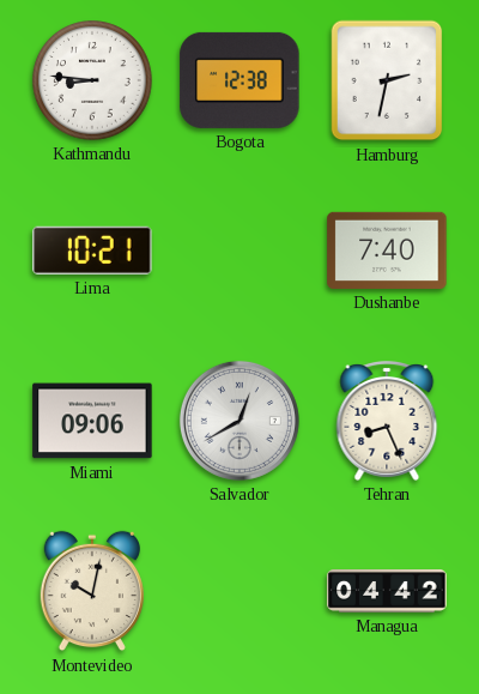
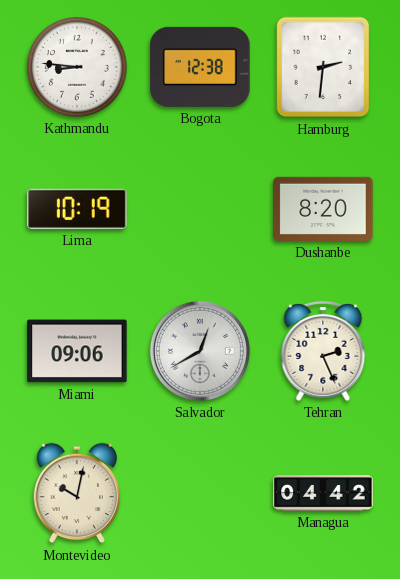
Hamburg: 2:32 -> 2:31 (323, 67)
Lima: 10:21 -> 10:19 (77, 209)
Dushanbe: 7:40 -> 8:20 (323, 209)
Tehran: 8:26 -> 2:26 (323, 352)
